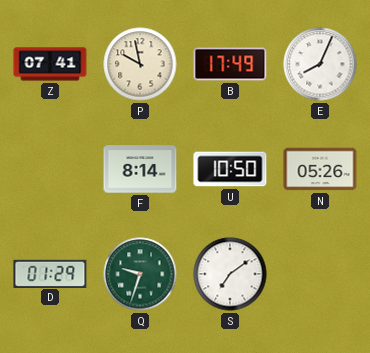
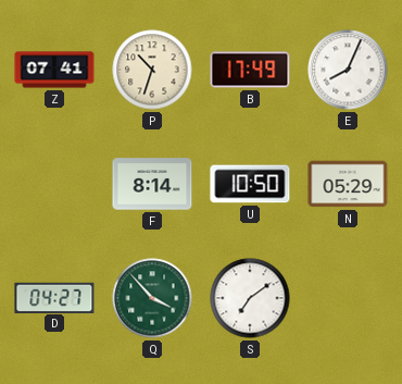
P: 9:58 -> 10:33 (152, 70)
N: 05:26 -> 05:29 (348, 184)
D: 01:29 -> 04:27 (54, 297)
Q: 9:33 -> 3:53 (152, 298)
